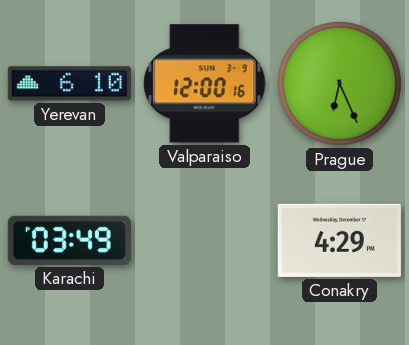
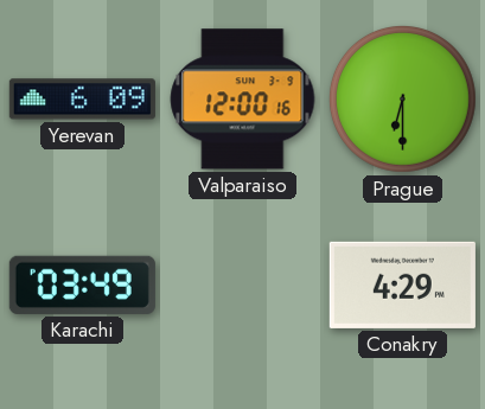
Yerevan: 6:10 -> 6:09 (82, 100)
Prague: 6:26 -> 6:30 (402, 98)
